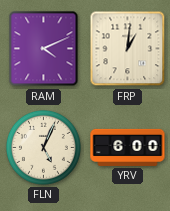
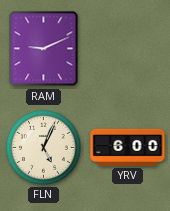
RAM: 4:11 -> 9:11 (44, 49)
FRP: 1:01 -> none (128, 49)
